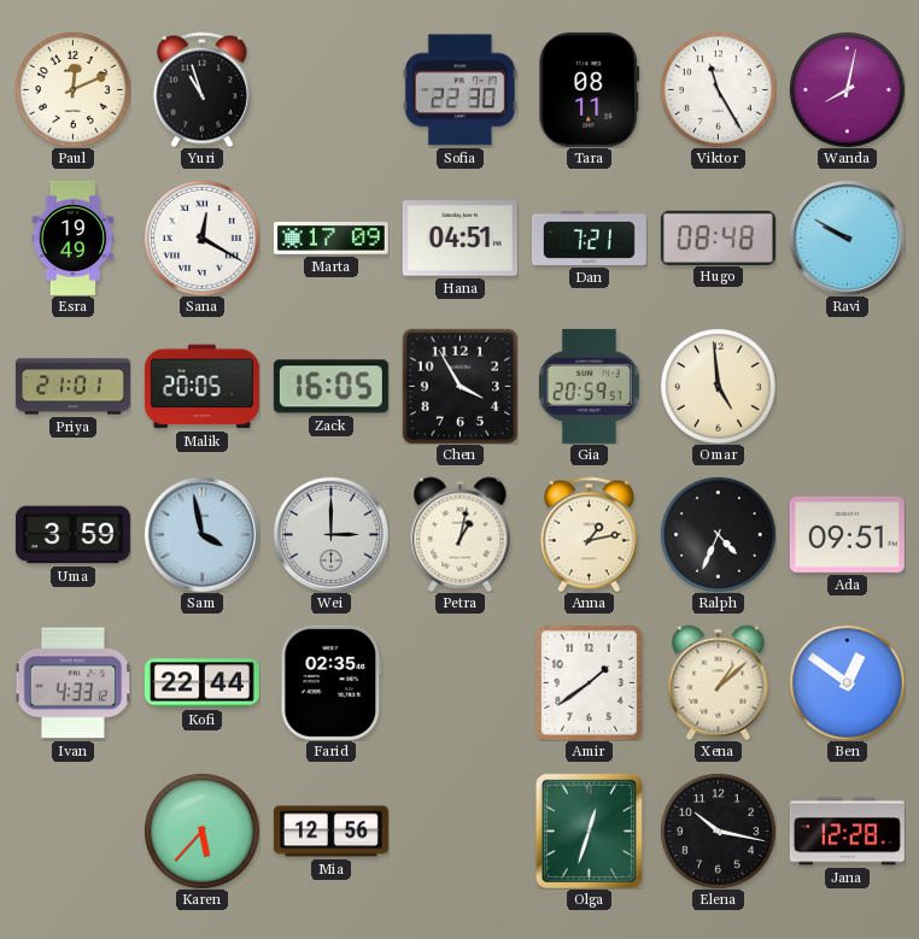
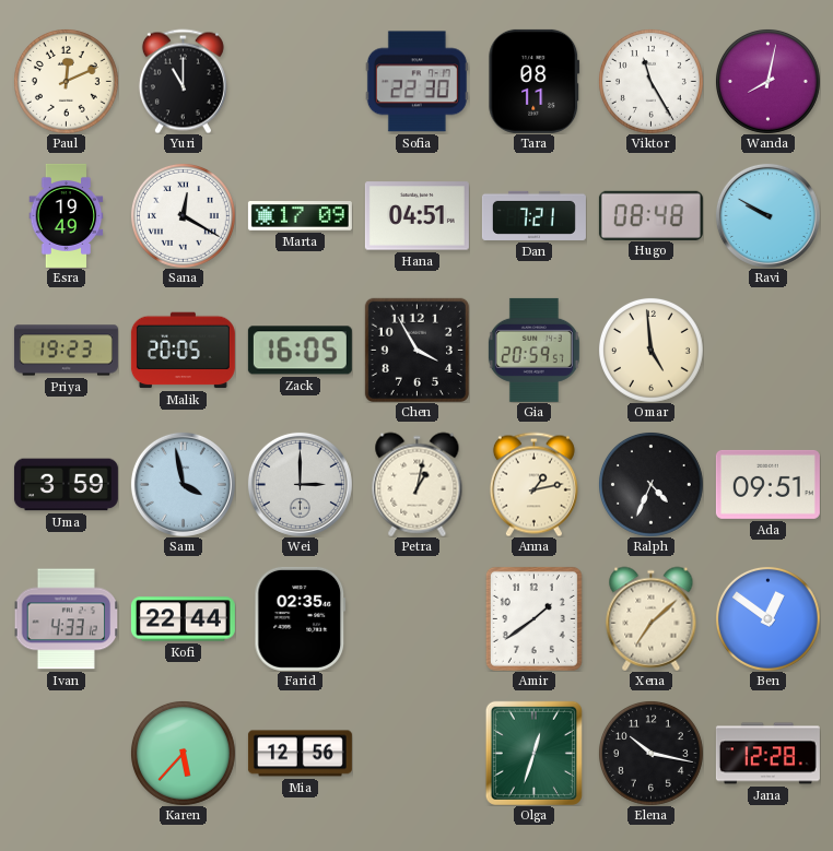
Yuri: 10:57 -> 11:00 (183, 81)
Priya: 21:01 -> 19:23 (66, 351)
Xena: 1:08 -> 7:08 (652, 618)
